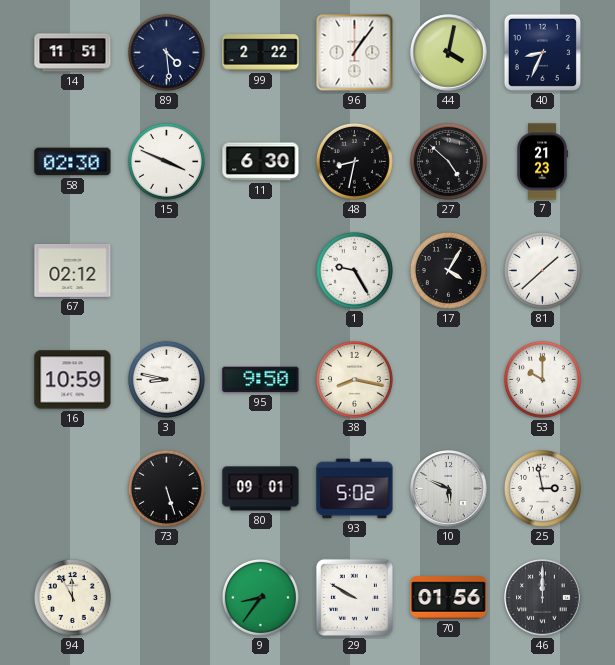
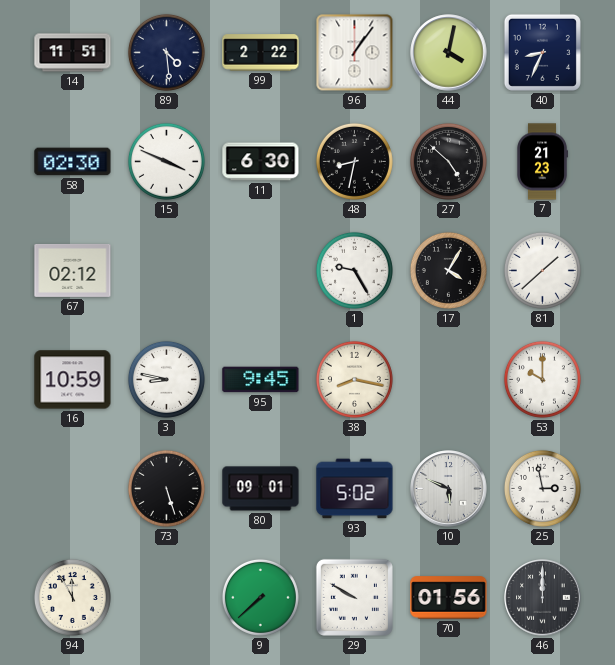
95: 9:50 -> 9:45 (261, 380)
9: 8:36 -> 7:38 (260, 597)
